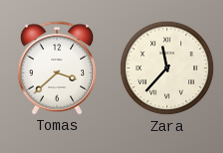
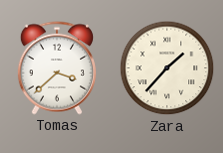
Zara: 11:37 -> 1:37 (167, 68)
